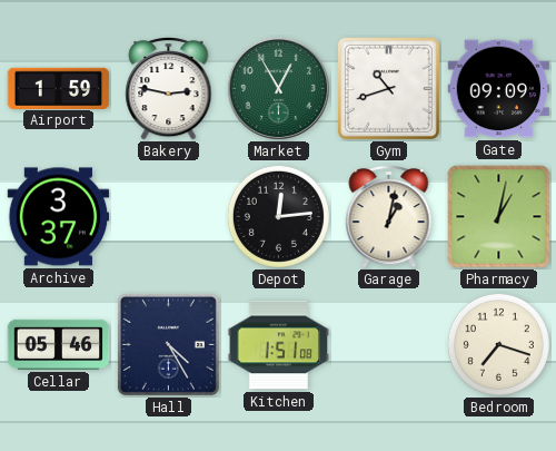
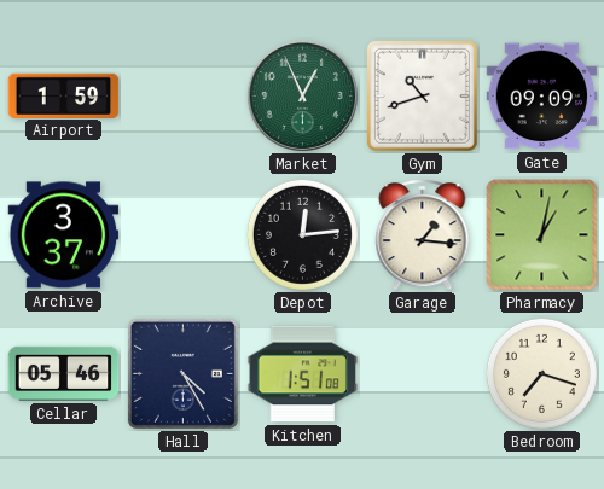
Bakery: 2:47 -> none (169, 89)
Market: 12:55 -> 12:56 (302, 95)
Garage: 1:02 -> 1:16 (423, 235)
